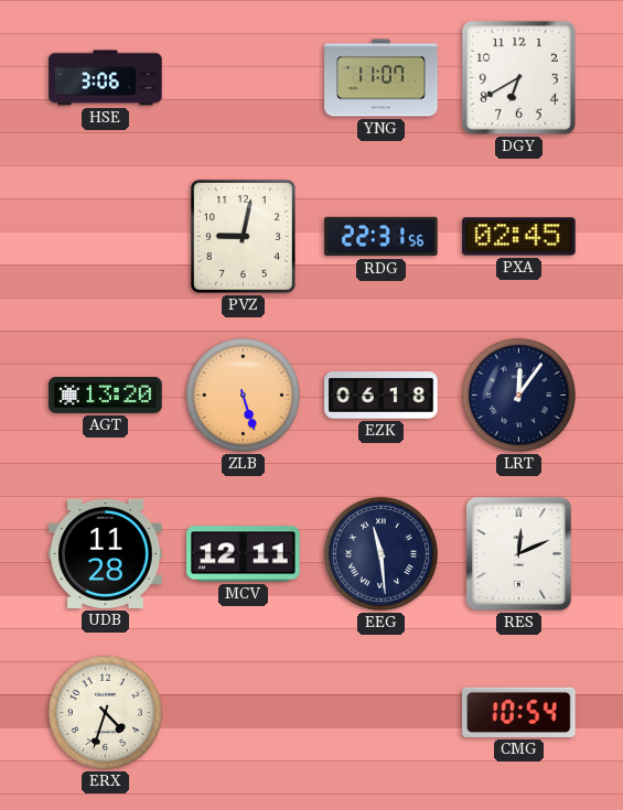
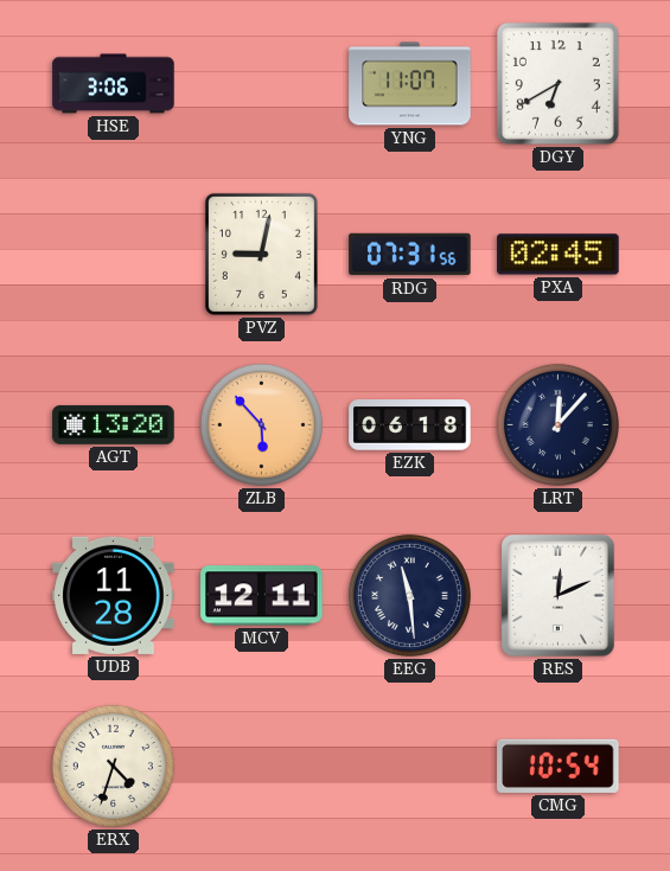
RDG: 22:31 -> 07:31 (410, 255)
ZLB: 5:27 -> 5:53 (261, 424)
LRT: 12:06 -> 12:07 (557, 424)
